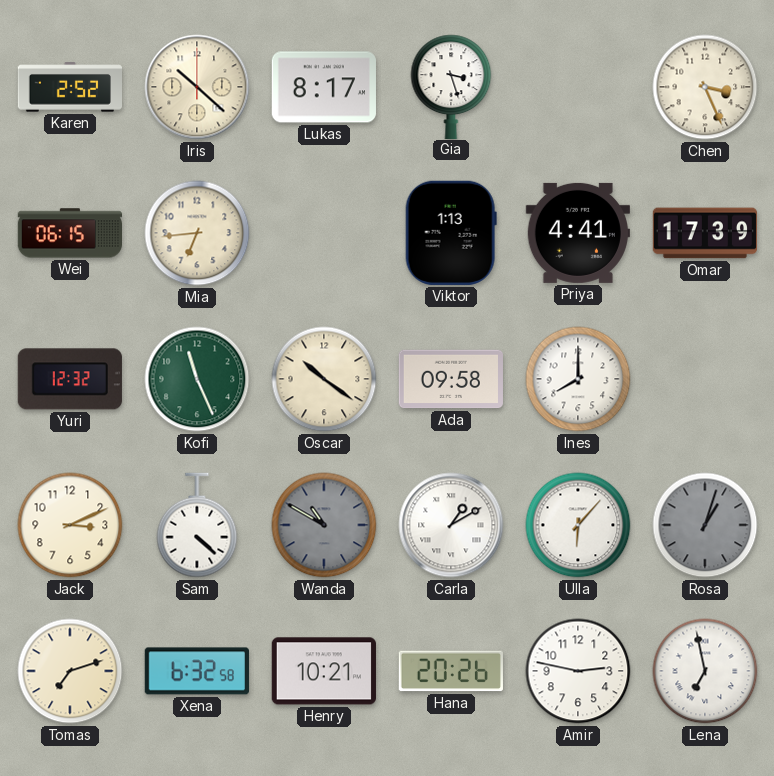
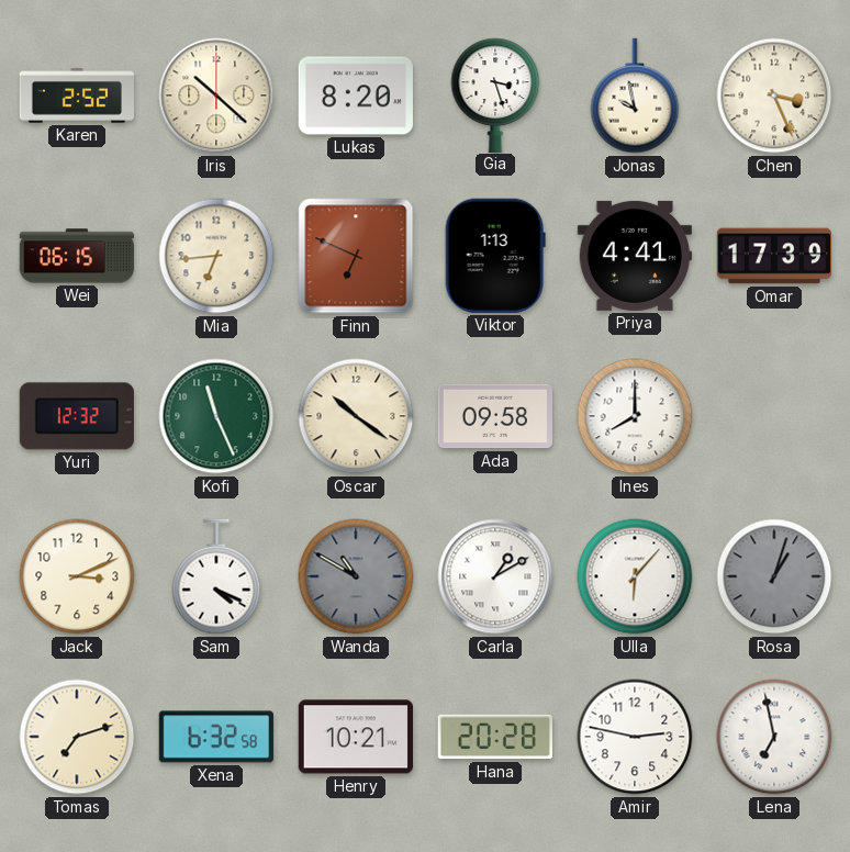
Lukas: 8:17 -> 8:20 (356, 96)
Jonas: none -> 9:58 (635, 96)
Finn: none -> 6:49 (356, 256)
Sam: 4:22 -> 4:19 (216, 576)
Hana: 20:26 -> 20:28 (495, 737)
